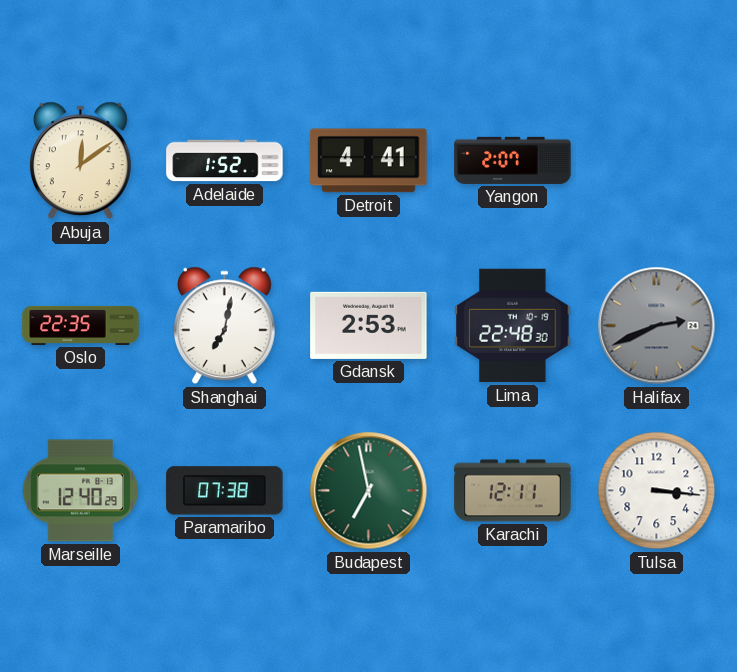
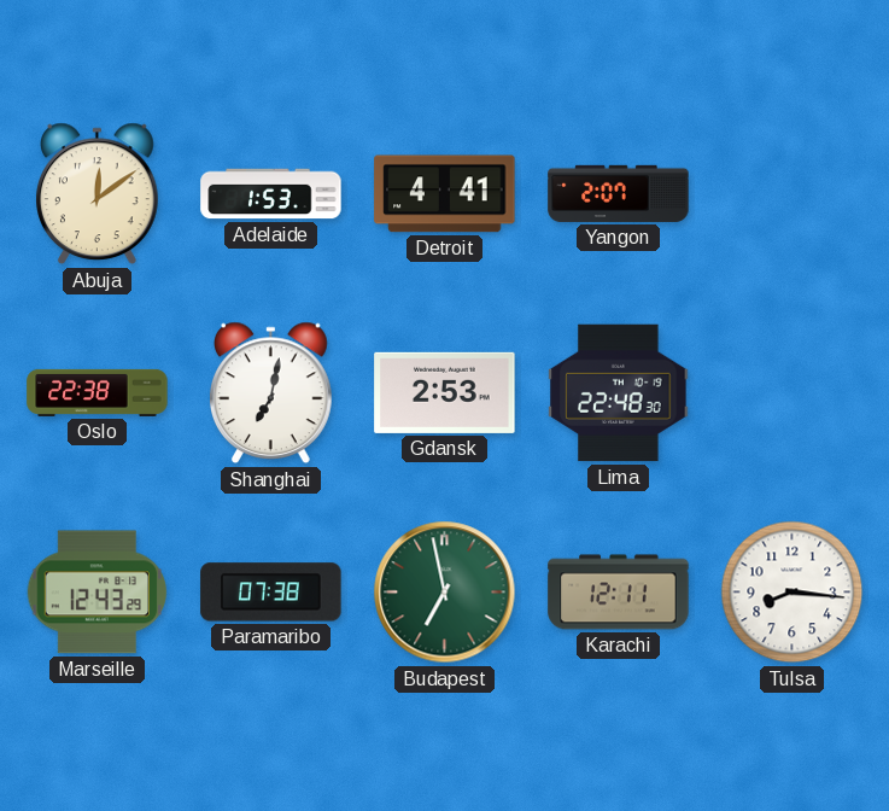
Adelaide: 1:52 -> 1:53 (271, 194)
Oslo: 22:35 -> 22:38 (98, 392)
Halifax: 2:41 -> none (657, 326)
Marseille: 12:40 -> 12:43 (98, 593)
Tulsa: 3:16 -> 8:16 (793, 593)
